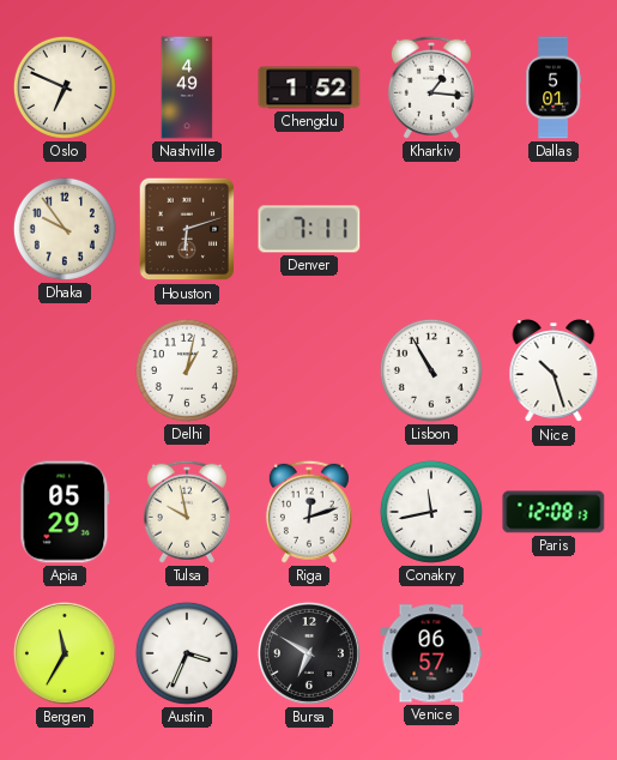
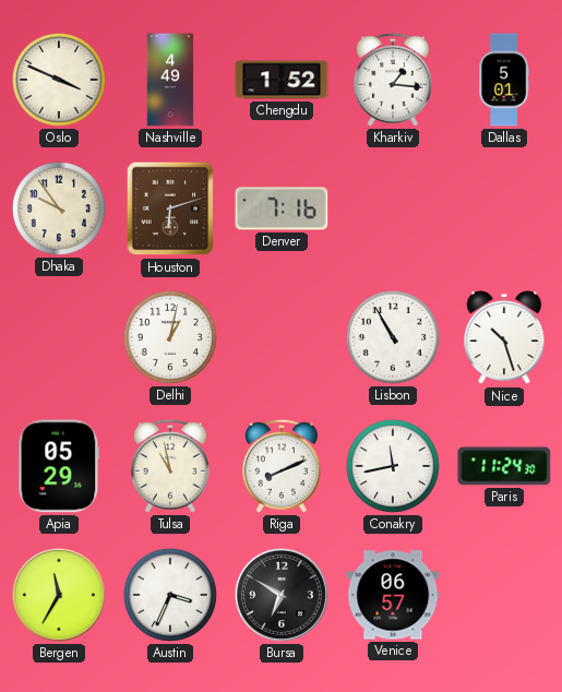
Oslo: 6:49 -> 3:49 (59, 80)
Denver: 7:11 -> 7:16 (282, 208)
Tulsa: 9:58 -> 10:58 (170, 466)
Riga: 12:12 -> 8:11 (282, 466)
Paris: 12:08 -> 11:24 (504, 466)
